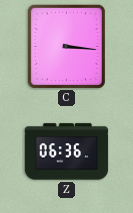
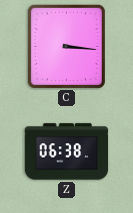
Z: 06:36 -> 06:38 (67, 152)
